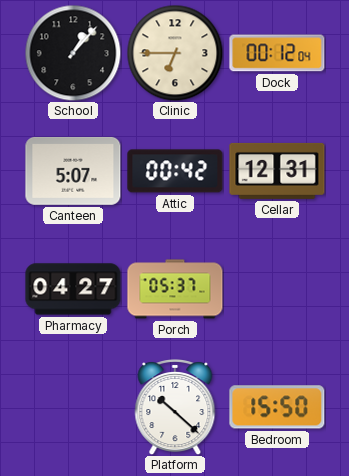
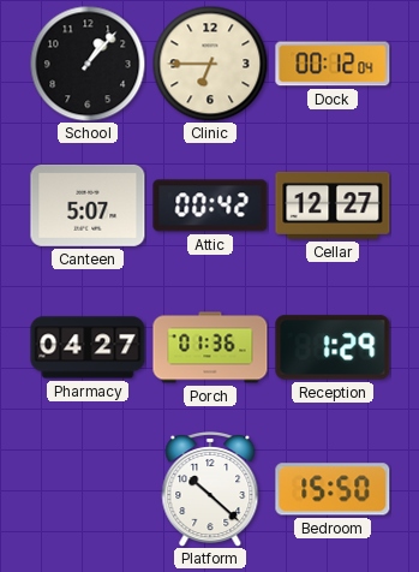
Cellar: 12:31 -> 12:27 (333, 205)
Porch: 05:37 -> 01:36 (210, 347)
Reception: none -> 1:29 (333, 347)
